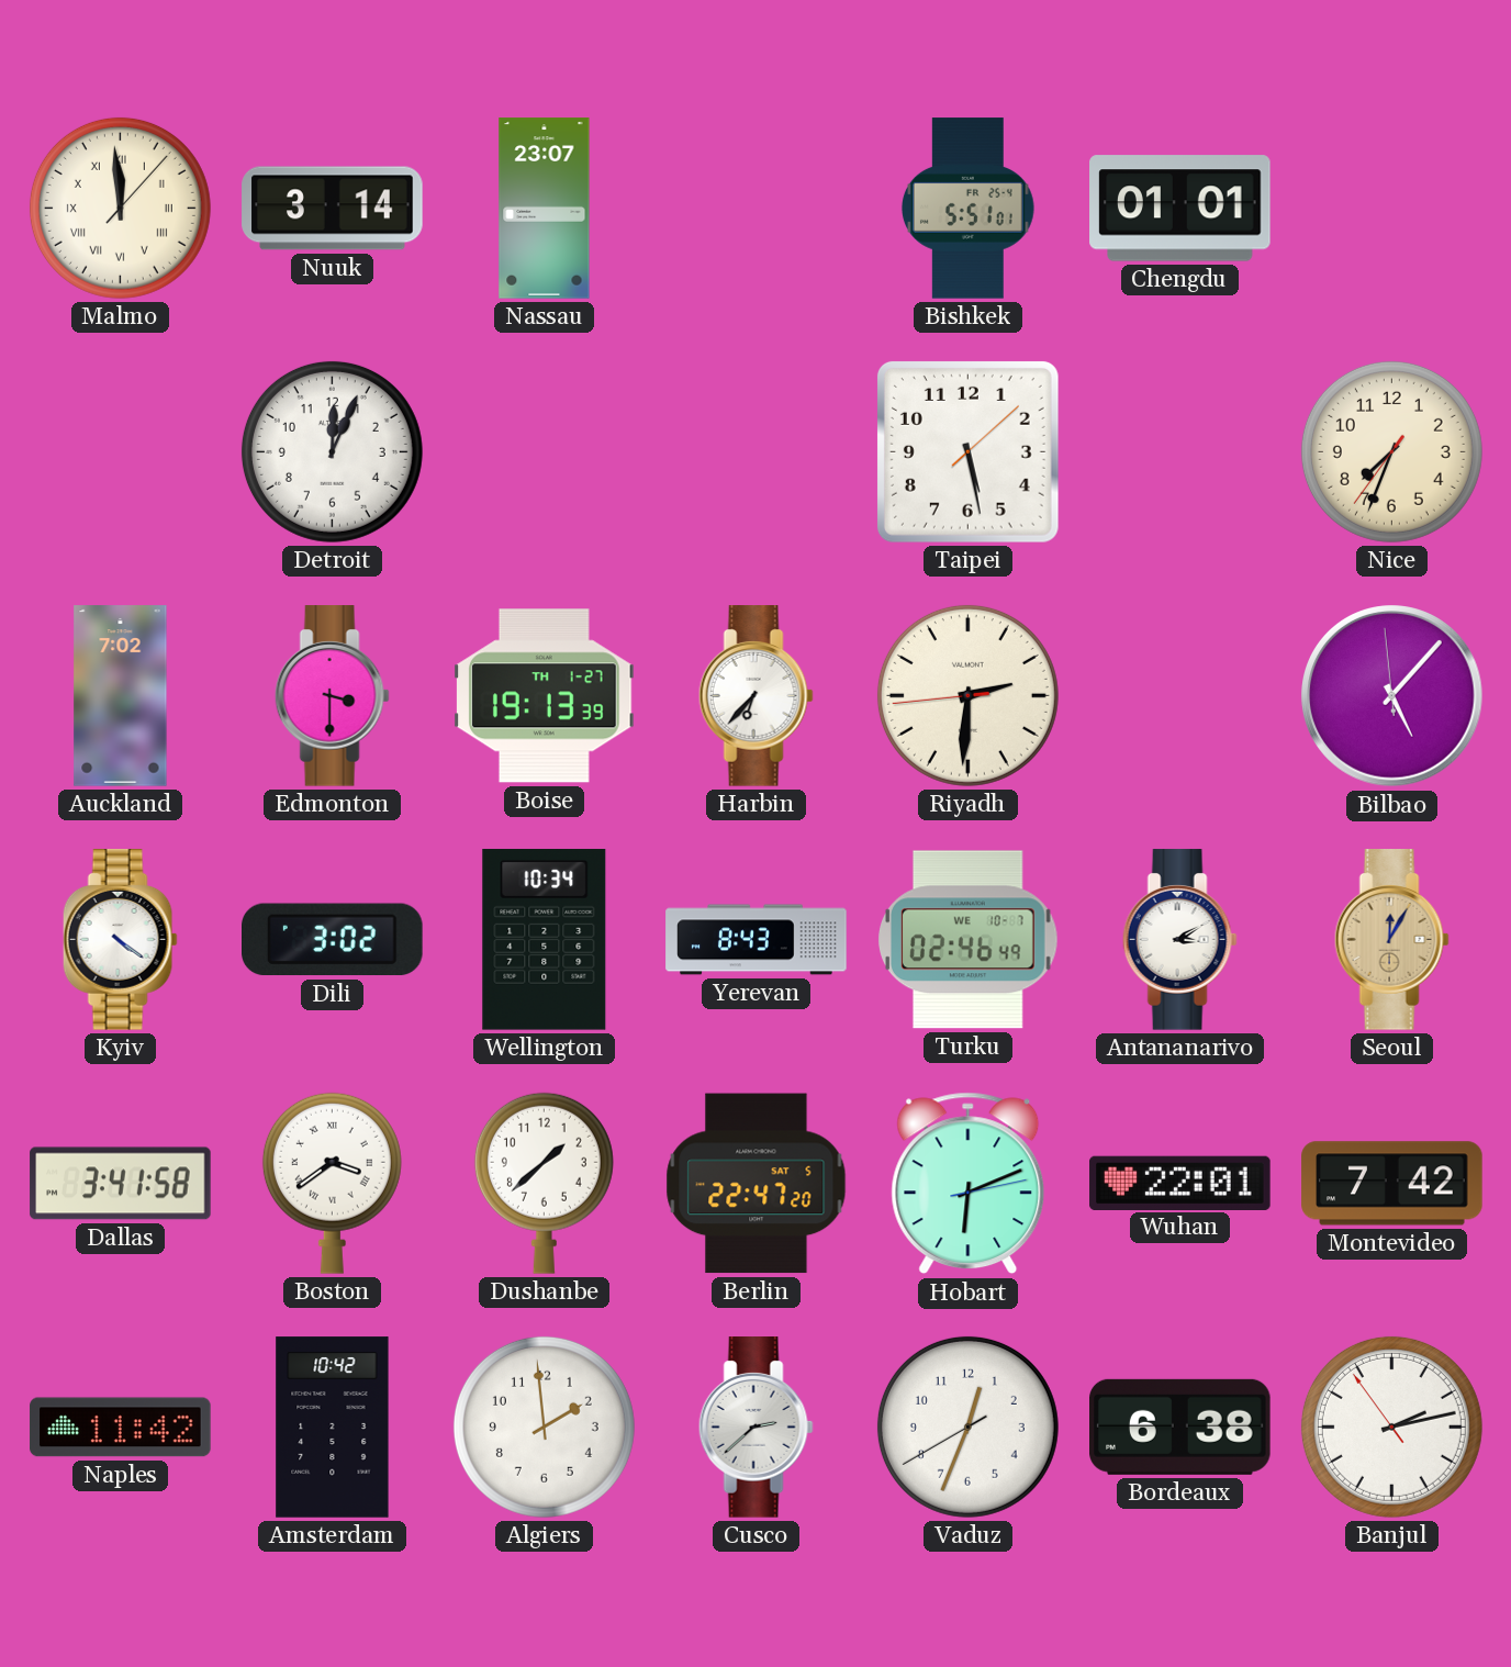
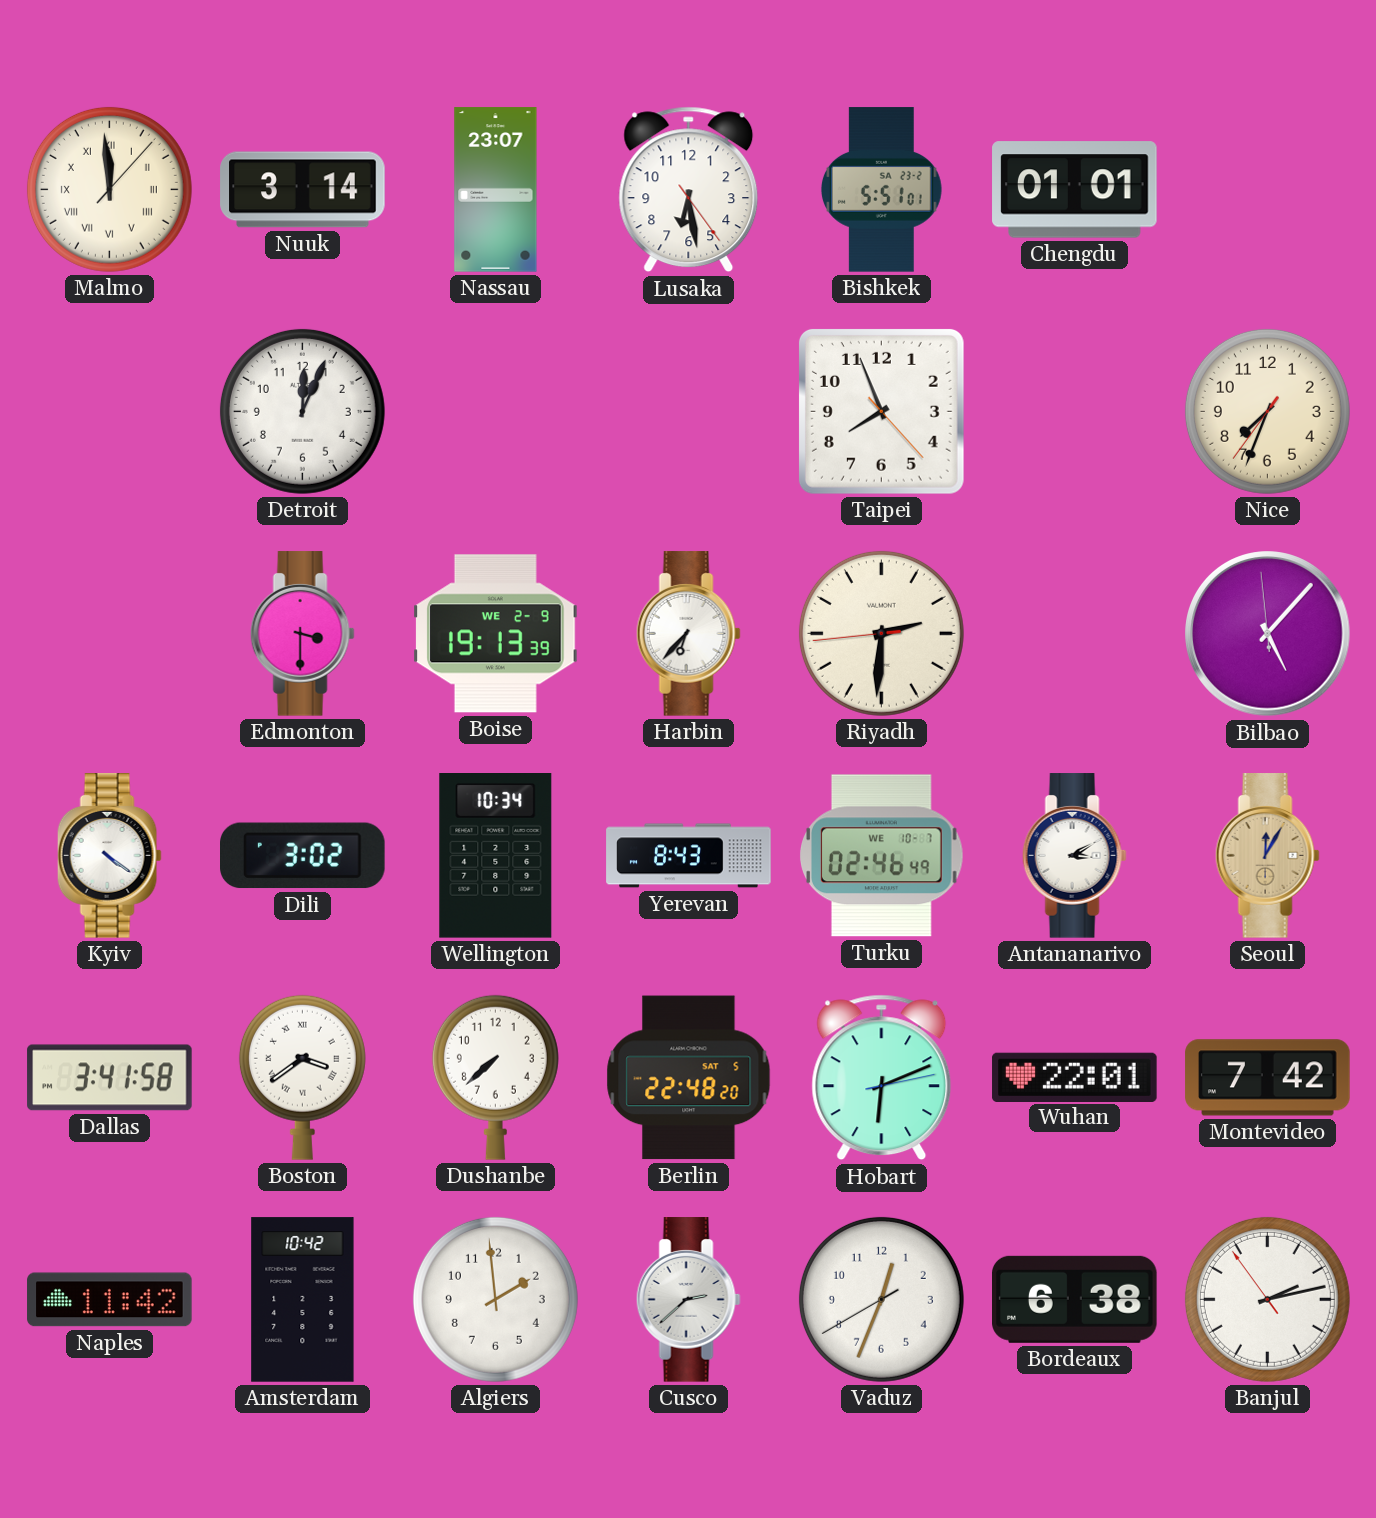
Lusaka: none -> 6:28 (689, 190)
Bishkek date: FR 25-4 -> SA 23-2 (881, 190)
Taipei: 5:28 -> 7:56 (881, 411)
Auckland: 7:02 -> none (121, 696)
Boise date: TH 1-27 -> WE 2-9 (496, 634)
Dushanbe: 1:38 -> 7:38 (495, 1077)
Berlin: 22:47 -> 22:48 (689, 1078)
